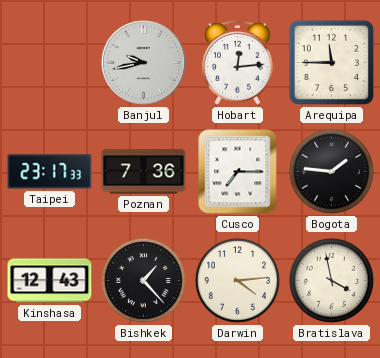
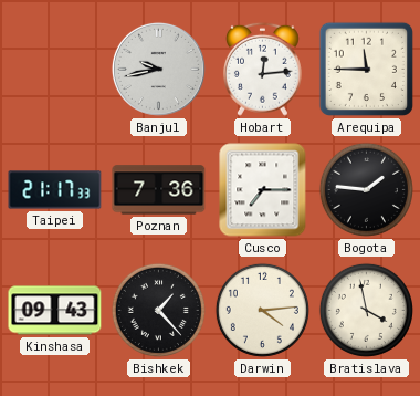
Taipei: 23:17 -> 21:17 (55, 190)
Kinshasa: 12:43 -> 09:43 (55, 311)
